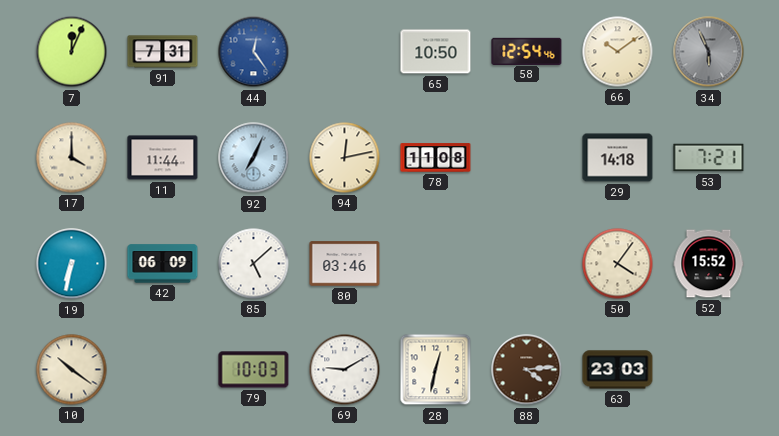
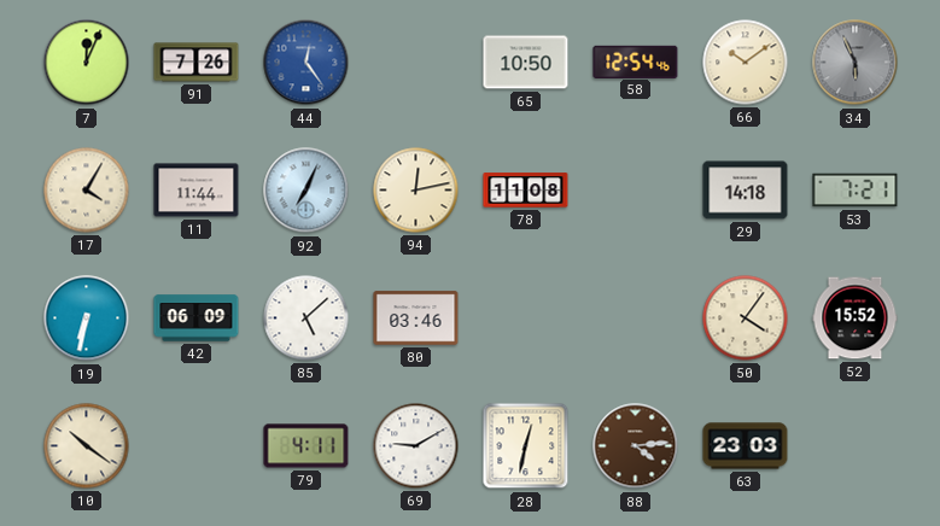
91: 7:31 -> 7:26 (197, 63)
17: 4:00 -> 4:05 (87, 191)
79: 10:03 -> 4:11 (306, 446)
